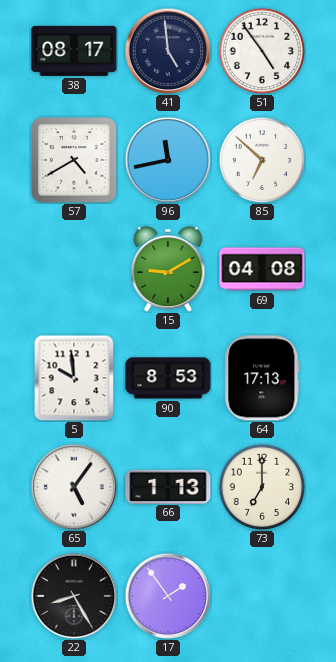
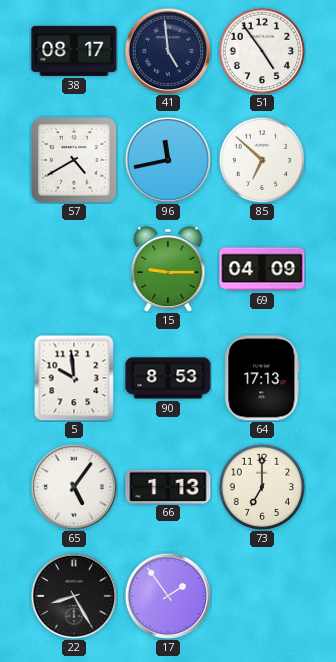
15: 9:10 -> 9:15 (168, 269)
69: 04:08 -> 04:09 (262, 269)
